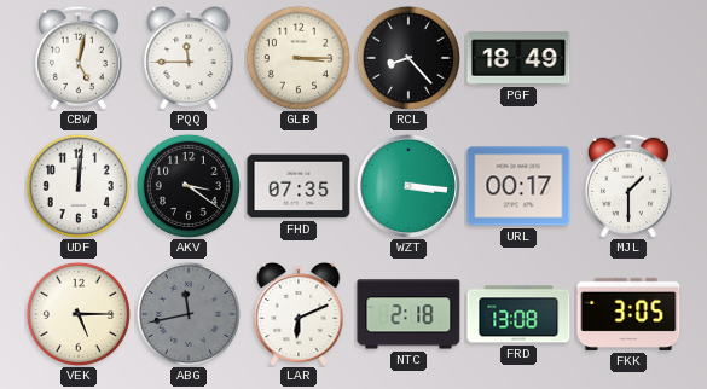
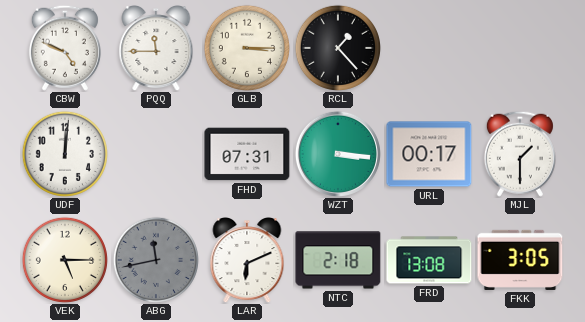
CBW: 5:02 -> 4:49 (65, 48)
RCL: 8:23 -> 1:23 (338, 48)
PGF: 18:49 -> none (518, 58)
AKV: 3:21 -> none (189, 186)
FHD: 07:35 -> 07:31 (247, 154)
